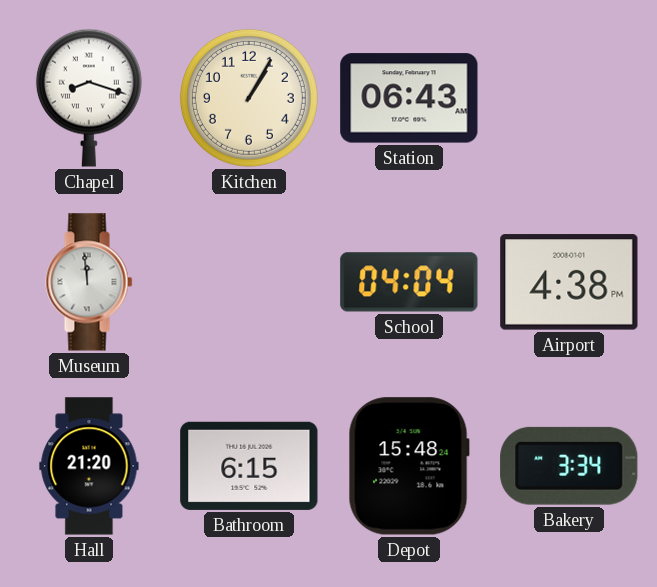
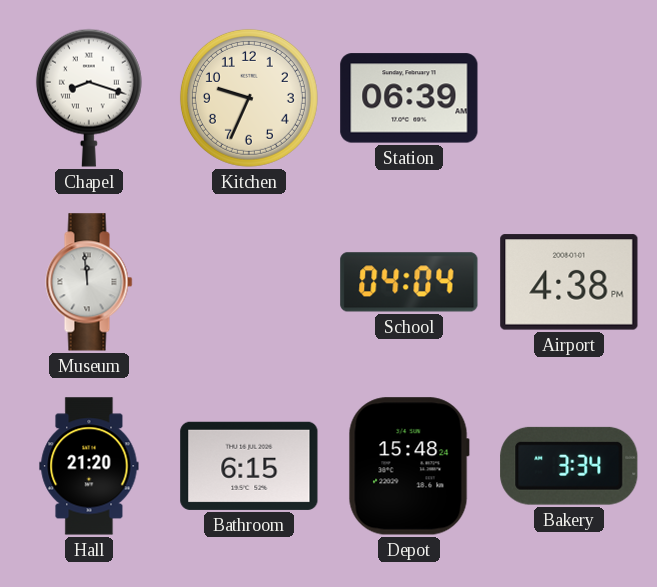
Kitchen: 1:05 -> 9:34 (249, 98)
Station: 06:43 -> 06:39 (409, 98)
